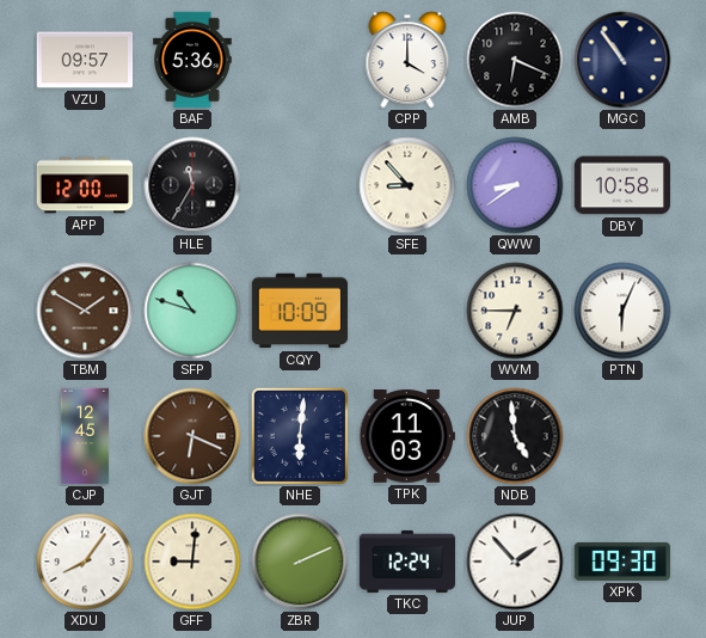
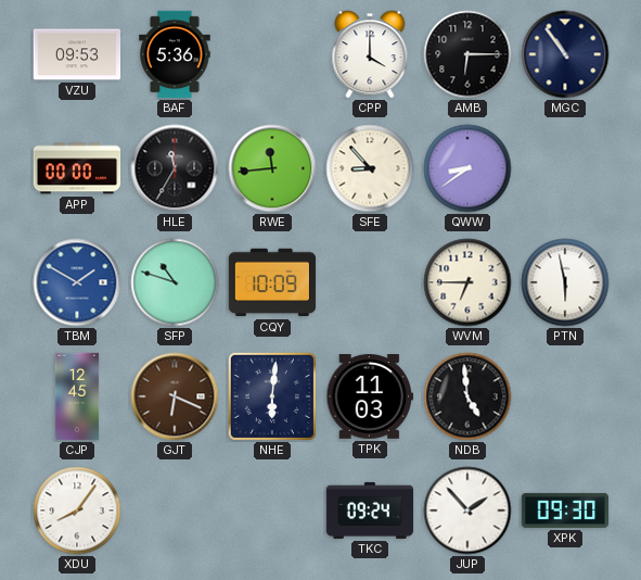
VZU: 09:57 -> 09:53 (77, 54)
AMB: 6:19 -> 6:15 (467, 54)
APP: 12:00 -> 00:00 (77, 168)
RWE: none -> 11:44 (272, 168)
DBY: 10:58 -> none (622, 185)
TBM dial: brown -> blue (77, 282)
PTN: 6:04 -> 5:58 (565, 282)
GFF: 9:01 -> none (192, 562)
ZBR: 2:11 -> none (300, 562)
TKC: 12:24 -> 09:24 (370, 510)
